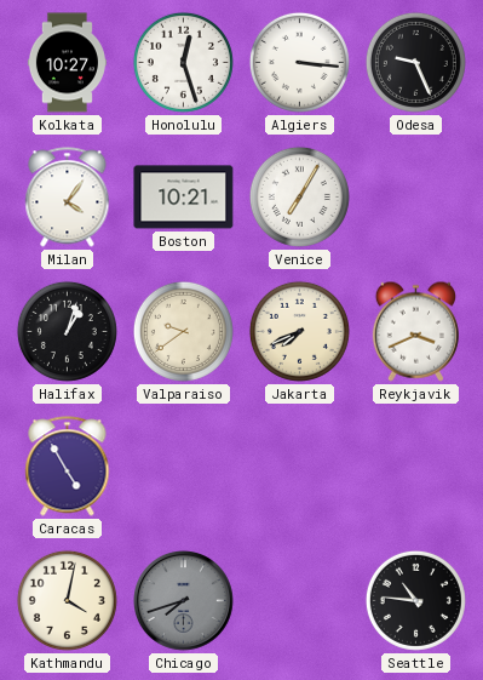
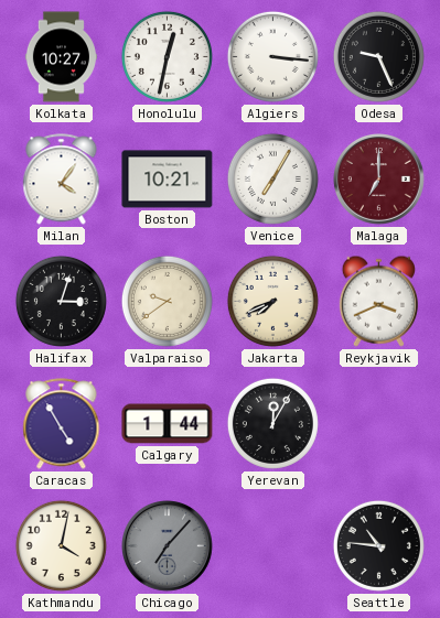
Honolulu: 12:27 -> 12:32 (167, 56)
Malaga: none -> 7:00 (379, 180)
Halifax: 1:03 -> 3:03 (61, 301)
Calgary: none -> 1:44 (168, 424)
Yerevan: none -> 12:05 (272, 423)
Chicago: 7:42 -> 7:07 (168, 546)
